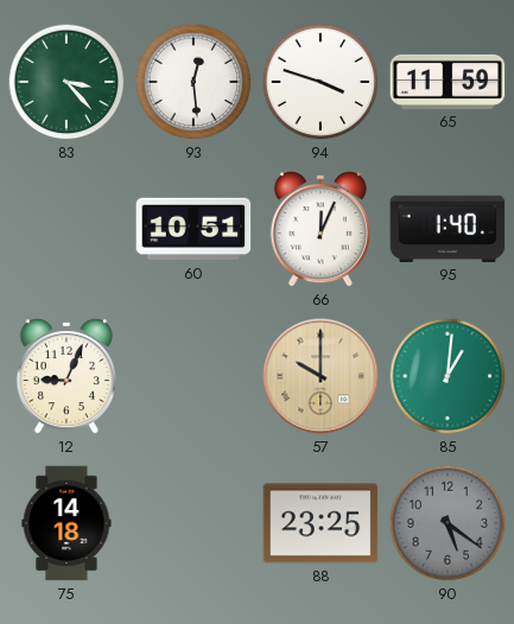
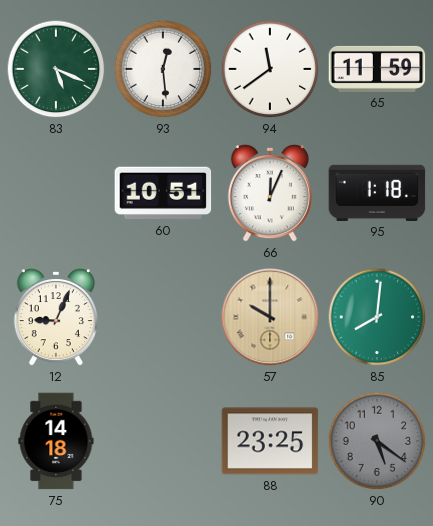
83: 3:23 -> 5:19 (56, 69)
94: 3:48 -> 11:39 (270, 69)
95: 1:40 -> 1:18 (377, 193)
85: 1:01 -> 8:01 (377, 317)
